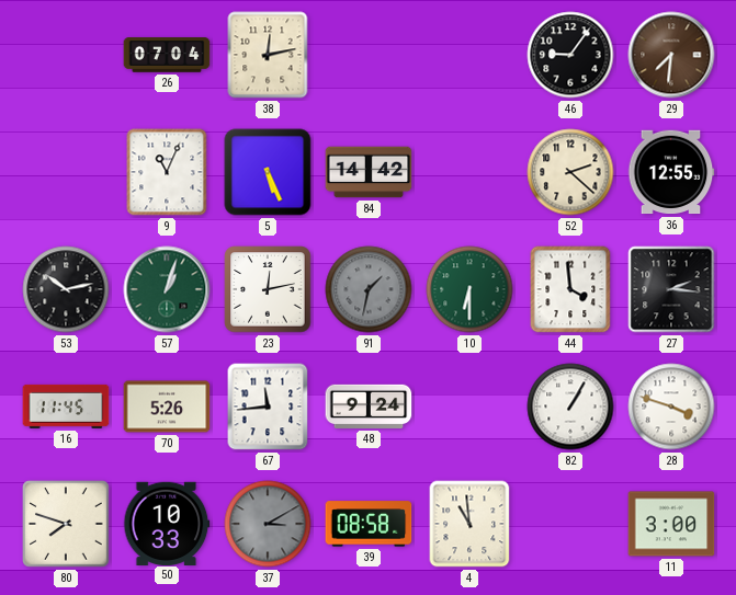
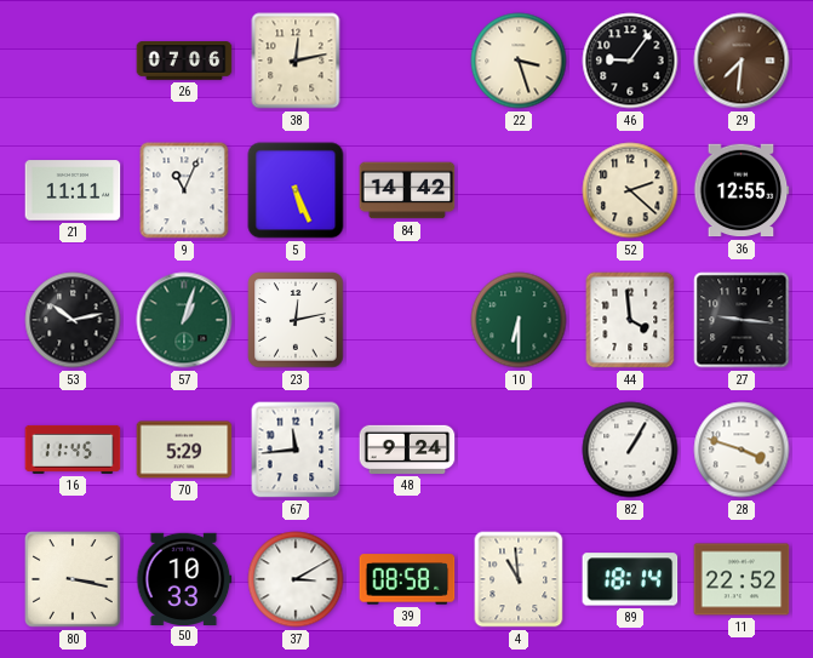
26: 07:04 -> 07:06 (184, 61)
22: none -> 3:27 (519, 61)
21: none -> 11:11 (73, 190)
91: 1:32 -> none (369, 289)
27: 2:16 -> 9:16 (742, 320)
70: 5:26 -> 5:29 (184, 450)
80: 7:48 -> 3:17 (74, 580)
37 dial: grey -> white (296, 579)
89: none -> 18:14 (630, 579)
11: 3:00 -> 22:52 (742, 579)
